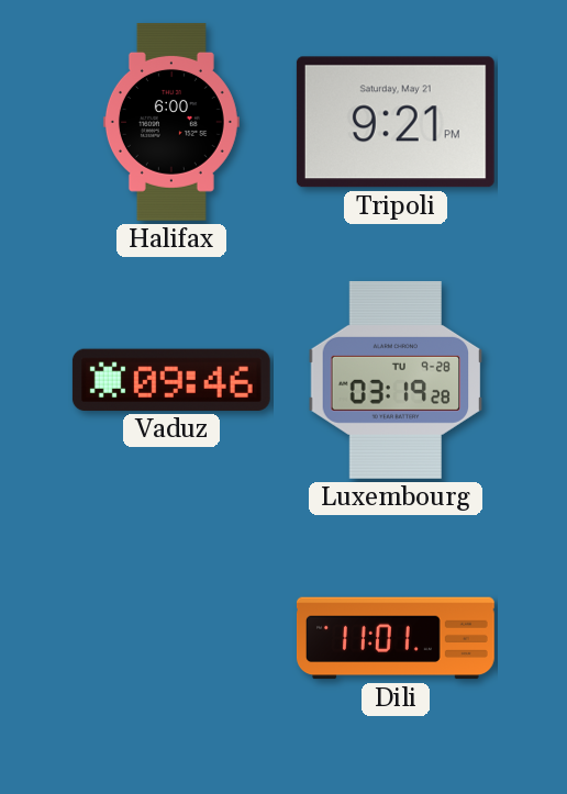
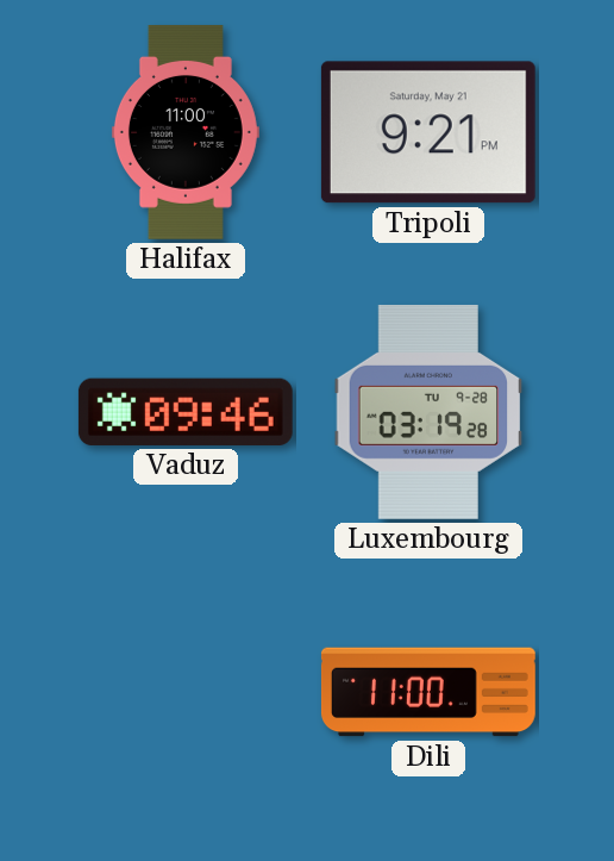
Halifax: 6:00 -> 11:00 (186, 132)
Dili: 11:01 -> 11:00 (428, 692)
